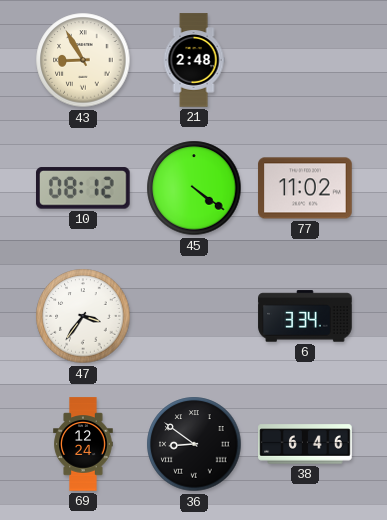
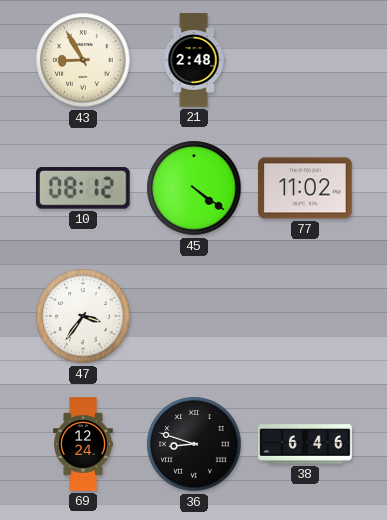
6: 3:34 -> none (305, 316)
36: 8:51 -> 8:48 (194, 444)
